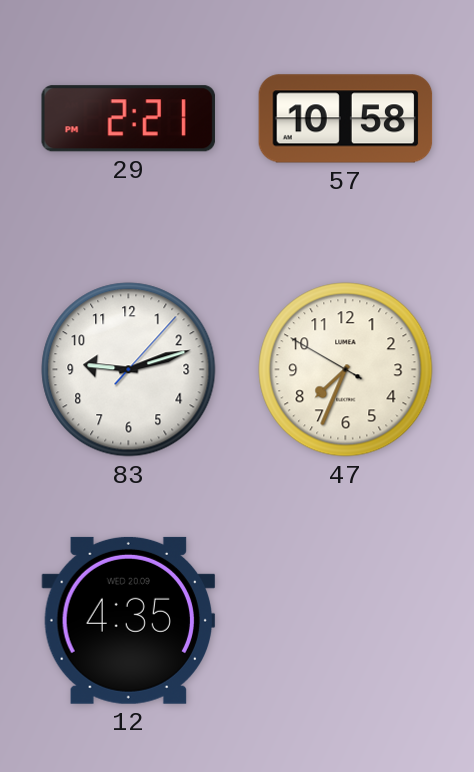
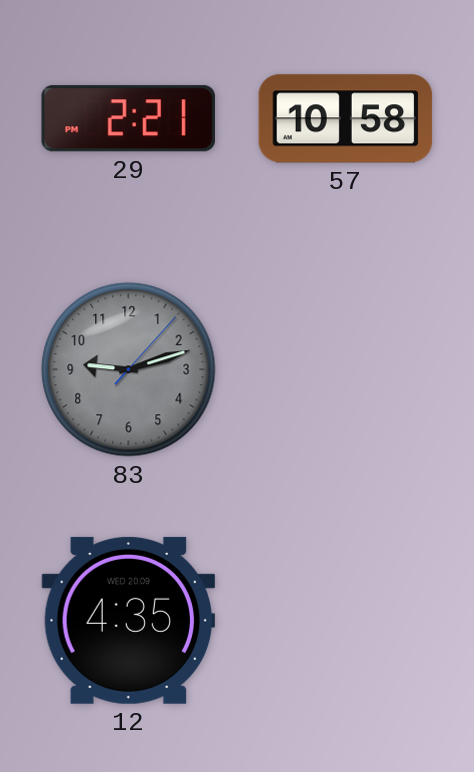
83 dial: white -> grey (129, 370)
47: 7:33 -> none (346, 370)
